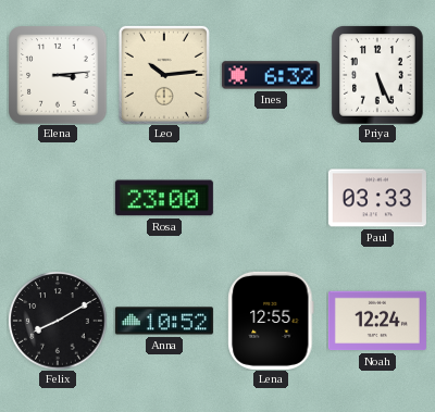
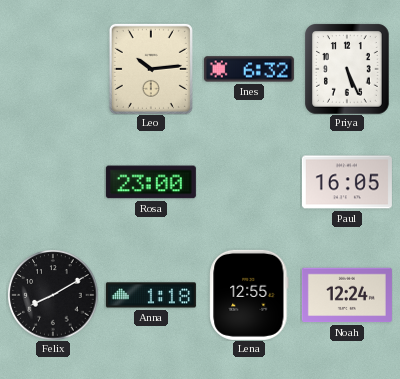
Elena: 3:14 -> none (58, 75)
Paul: 03:33 -> 16:05 (347, 182)
Anna: 10:52 -> 1:18 (151, 295)
